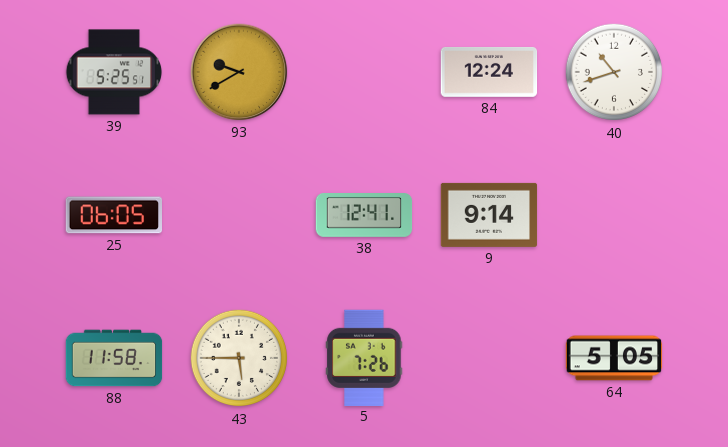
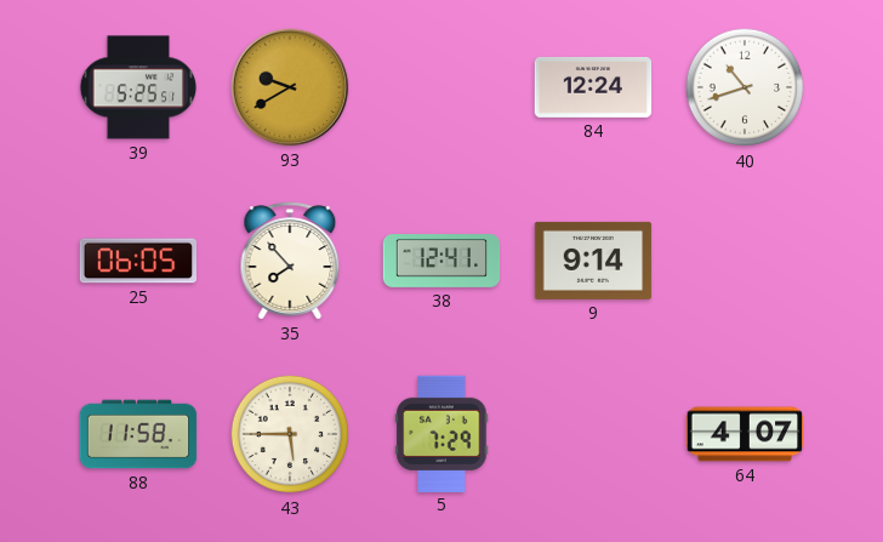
35: none -> 7:53 (290, 261)
5: 7:26 -> 7:29 (441, 433)
64: 5:05 -> 4:07 (745, 434)
